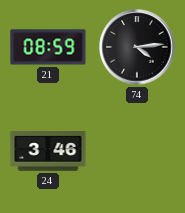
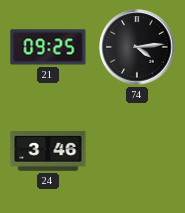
21: 08:59 -> 09:25 (48, 47)
